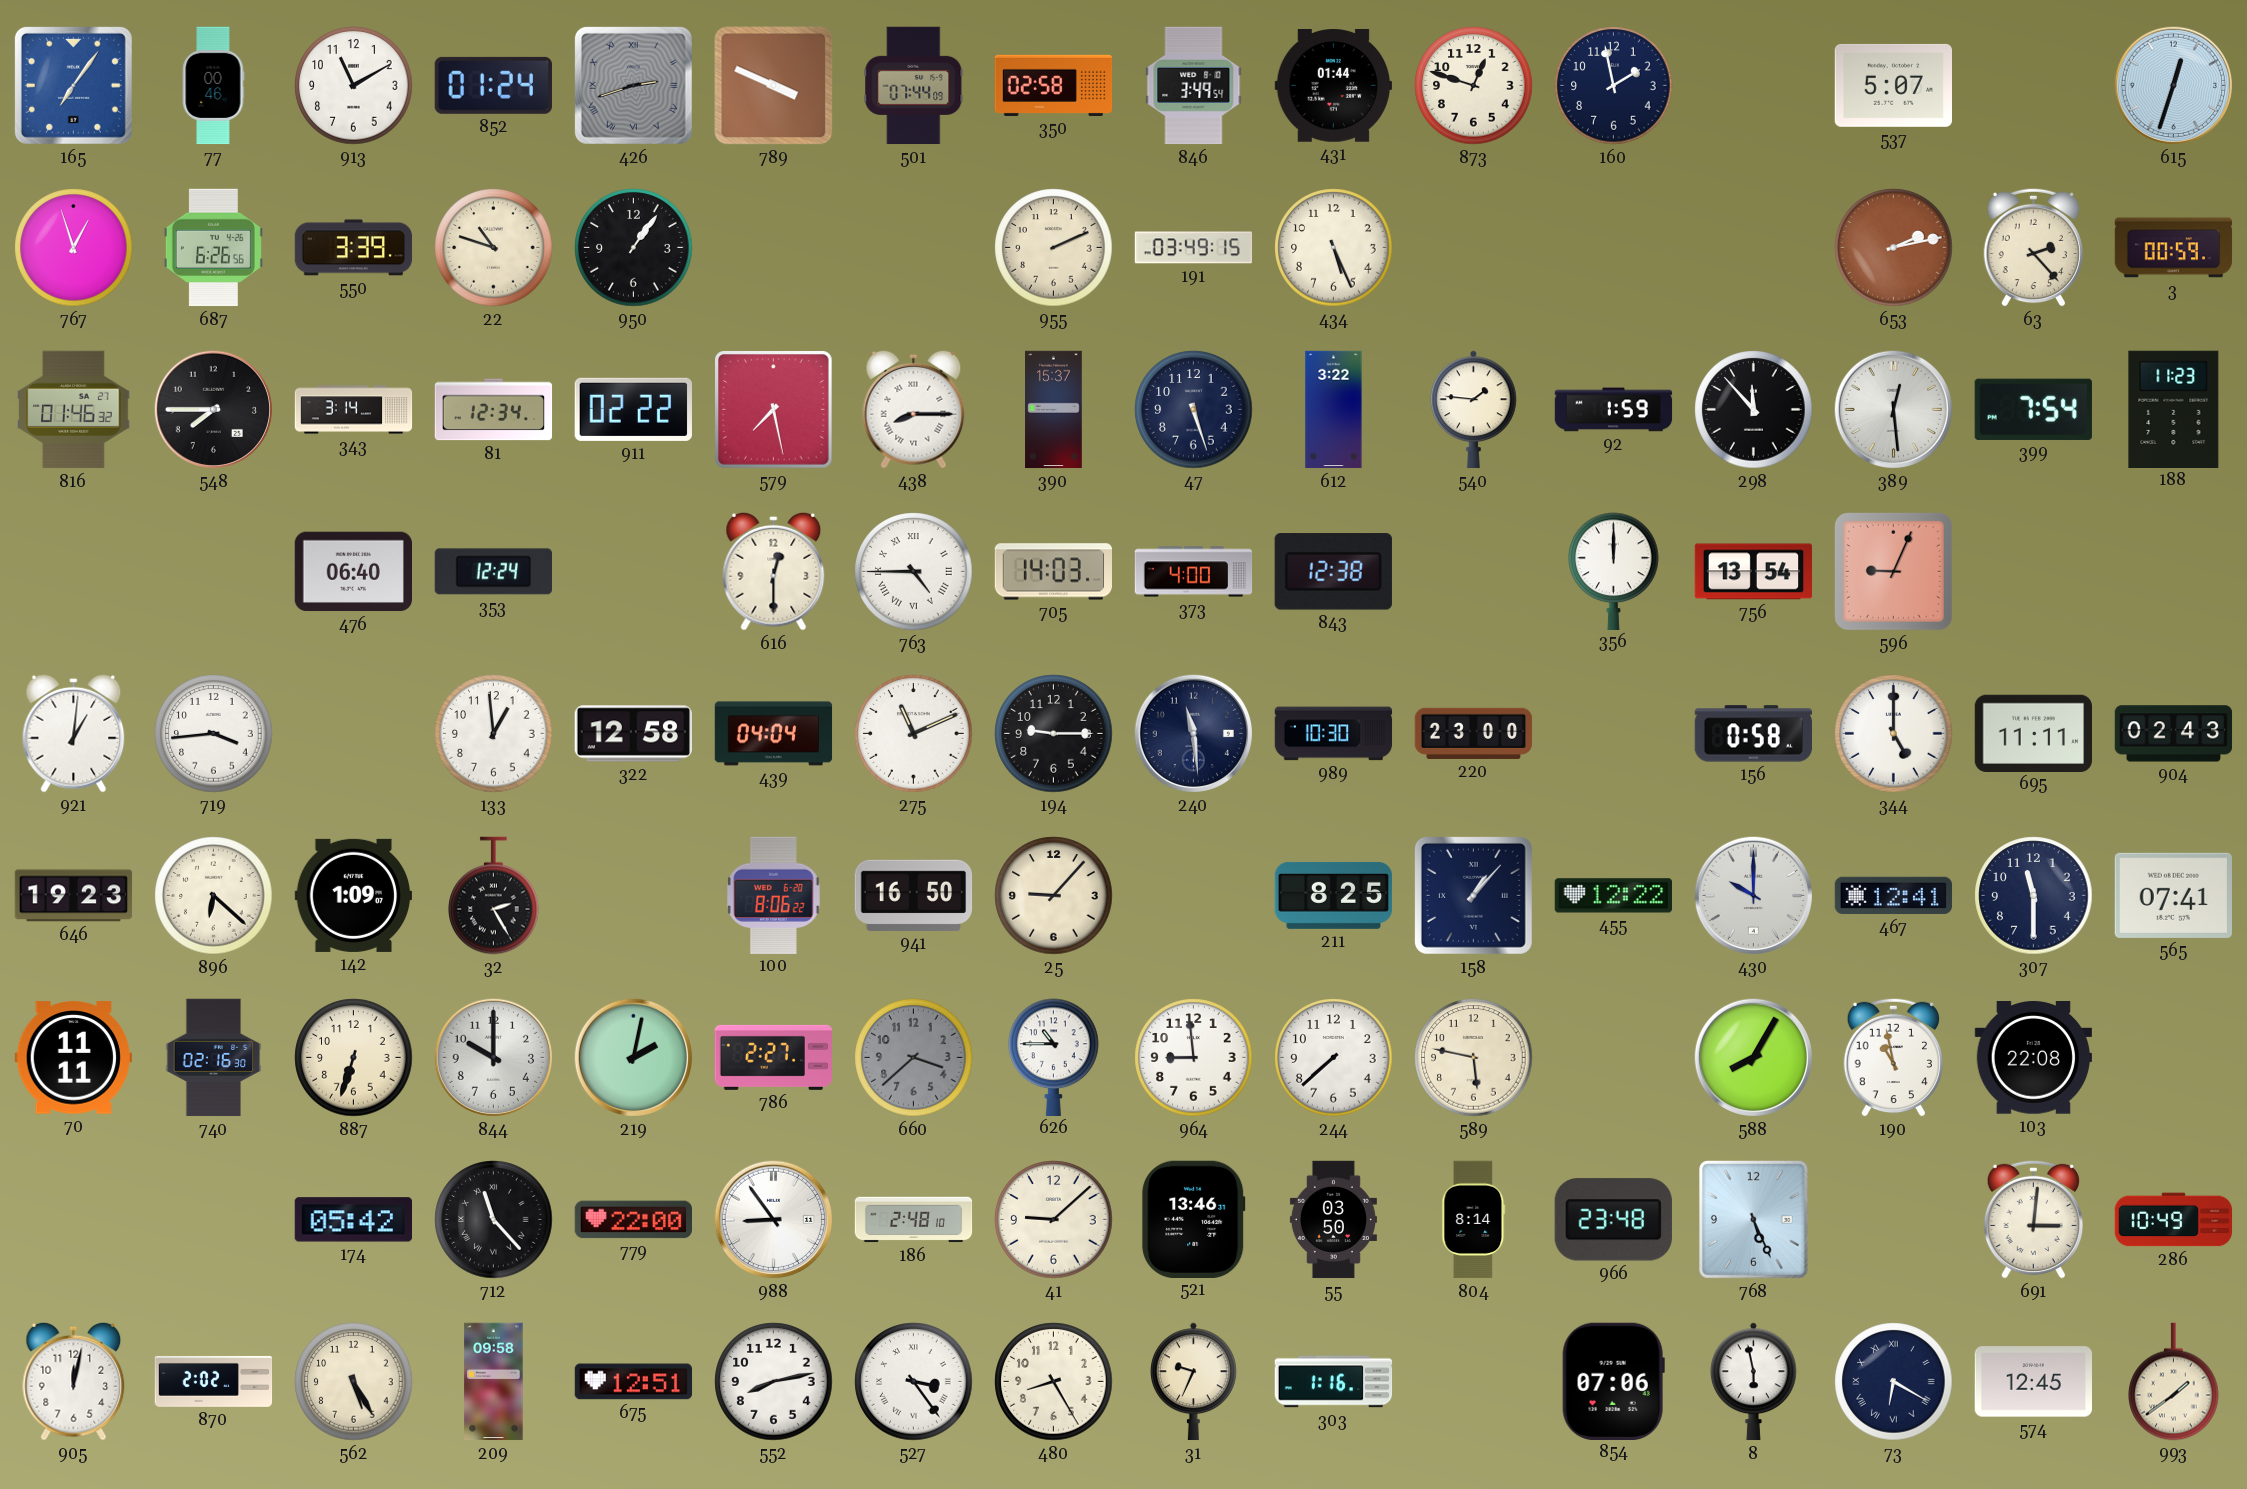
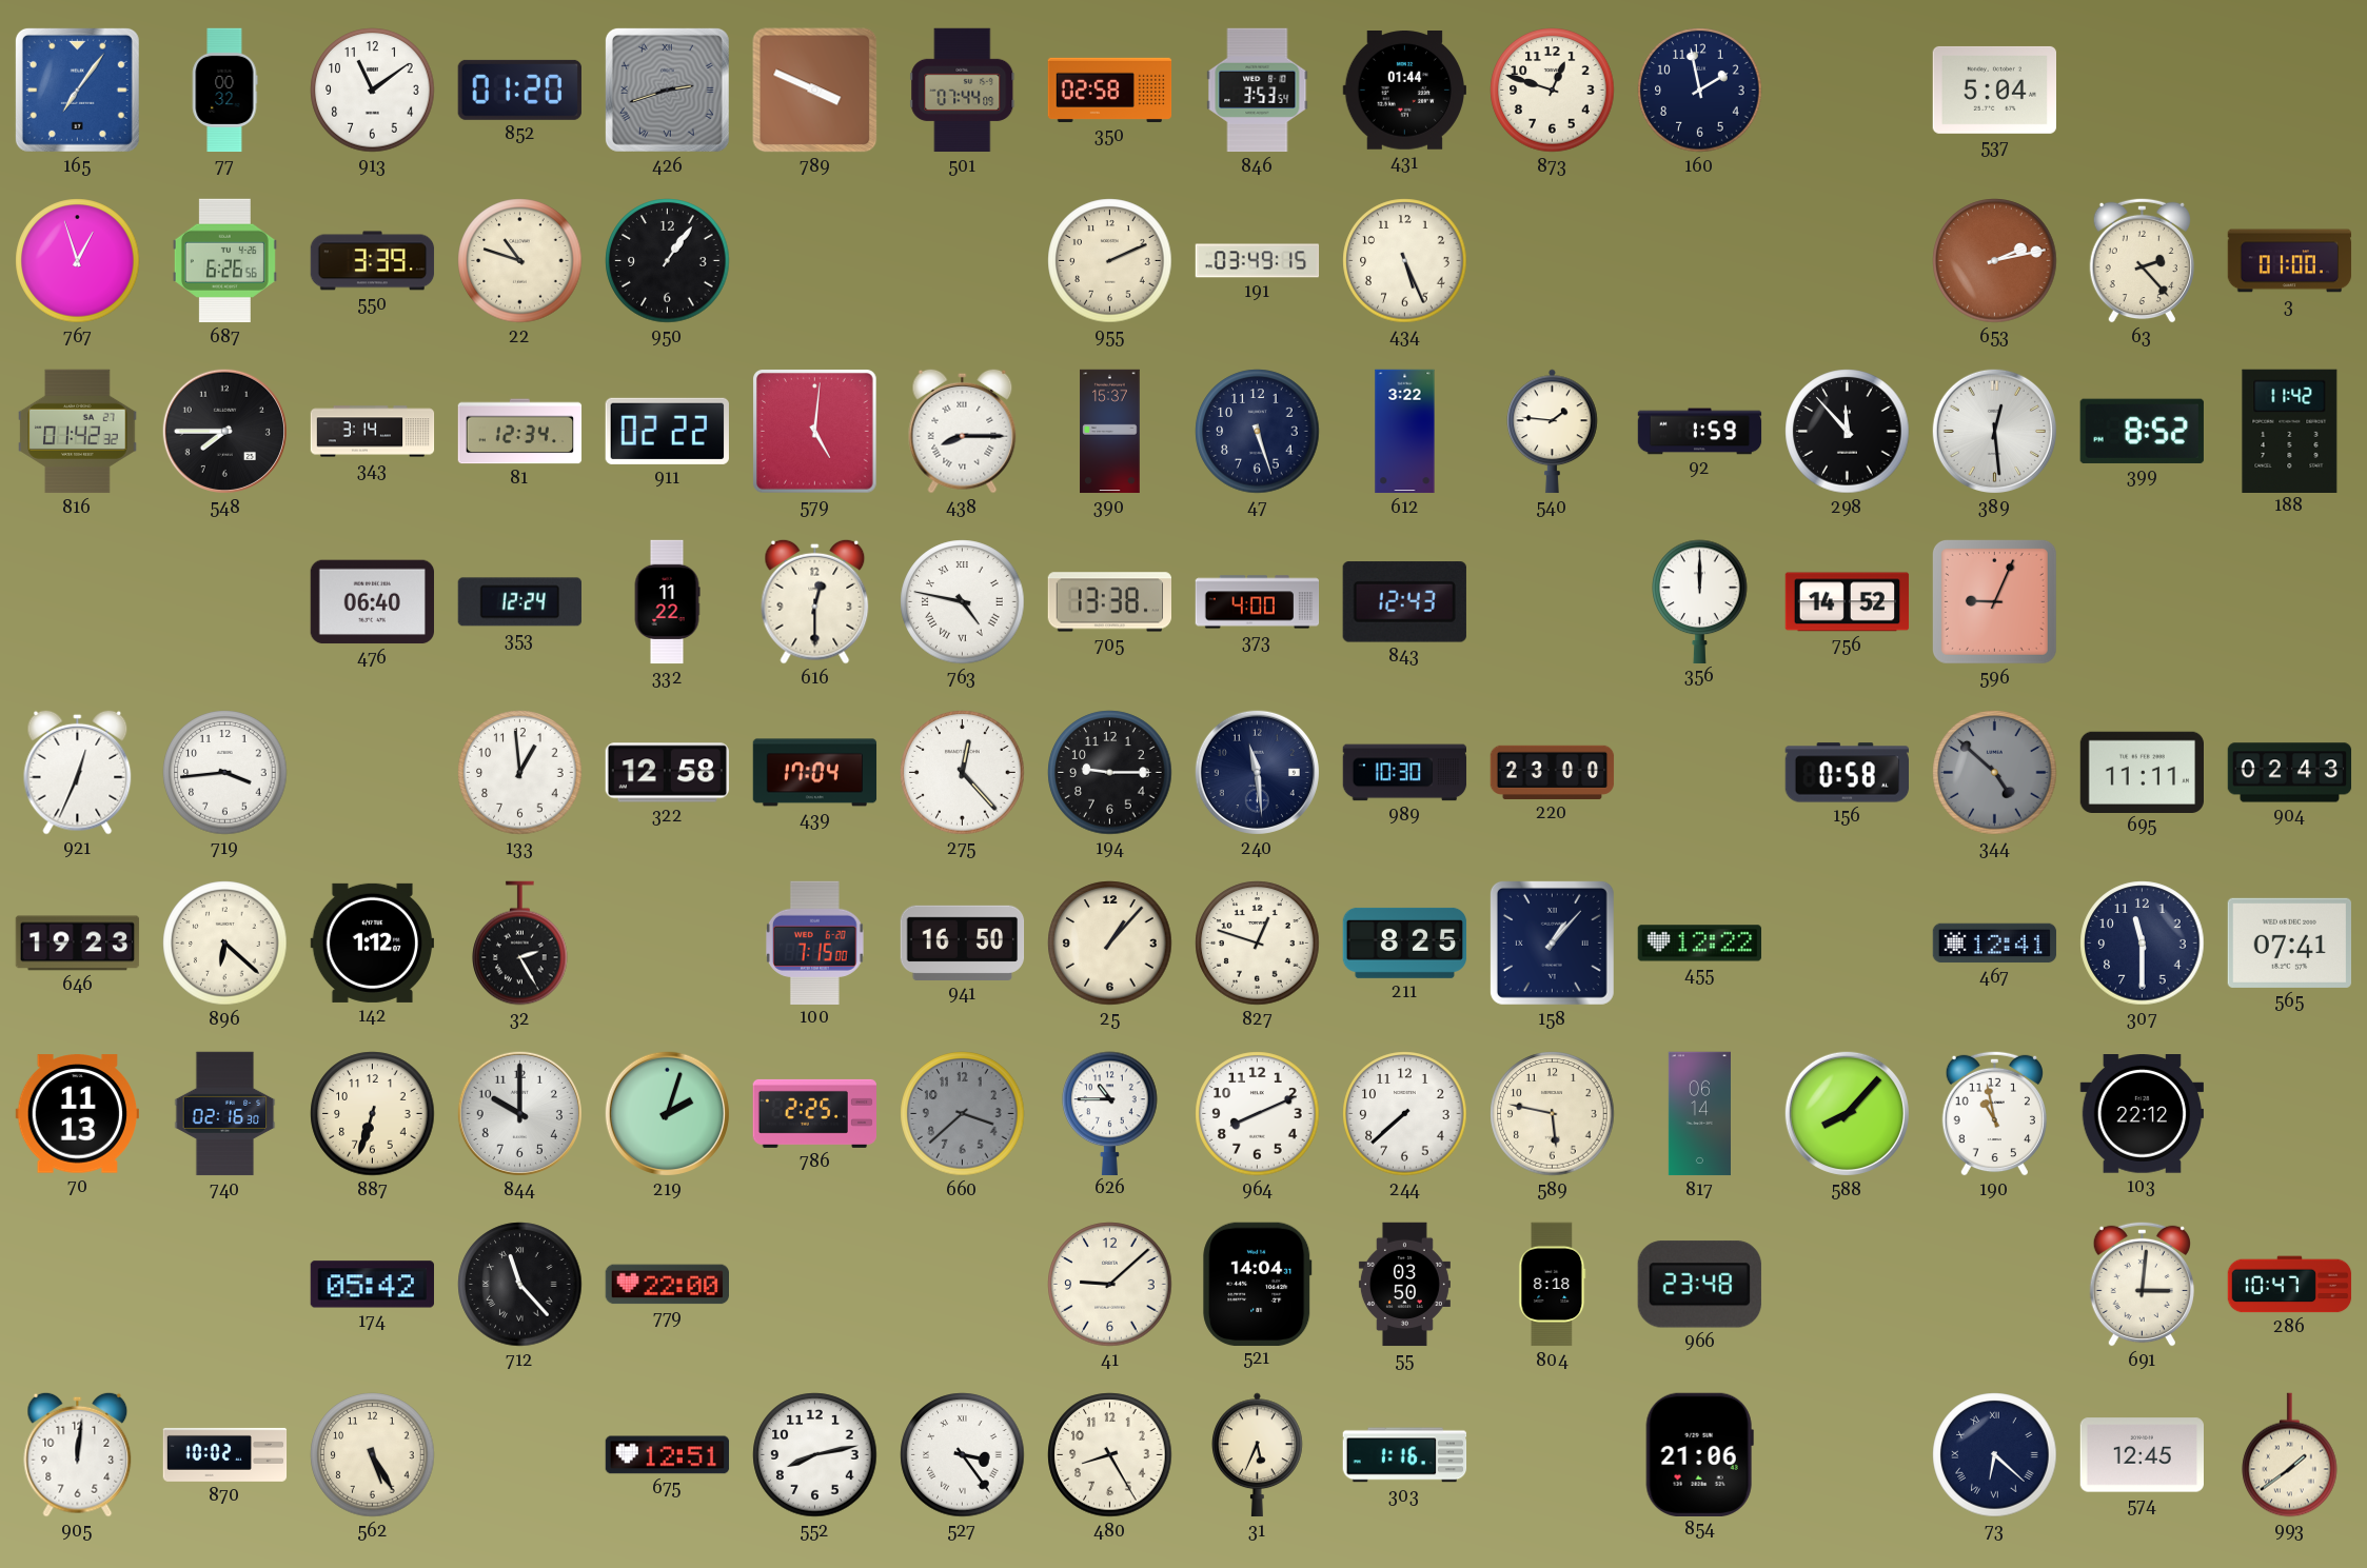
77: 00:46 -> 00:32 (224, 91)
913: 11:10 -> 11:09 (373, 91)
852: 01:24 -> 01:20 (519, 90)
846: 3:49 -> 3:53 (1258, 91)
537: 5:07 -> 5:04 (1994, 90)
615: 12:33 -> none (2173, 85)
3: 00:59 -> 01:00 (2290, 261)
816: 01:46 -> 01:42 (78, 432)
579: 7:28 -> 5:01 (815, 432)
399: 7:54 -> 8:52 (2142, 431)
188: 11:23 -> 11:42 (2290, 431)
332: none -> 11:22 (667, 602)
763: 4:45 -> 4:47 (963, 602)
705: 14:03 -> 13:38 (1109, 602)
843: 12:38 -> 12:43 (1404, 602)
756: 13:54 -> 14:52 (1848, 602)
921: 1:01 -> 12:34 (78, 772)
439: 04:04 -> 17:04 (815, 773)
275: 11:11 -> 12:23 (963, 773)
344: 5:00 -> 4:52 (1995, 773)
344 dial: white -> grey (1995, 773)
142: 1:09 -> 1:12 (372, 942)
100: 8:06 -> 7:15 (815, 942)
25: 9:07 -> 1:07 (1110, 944)
827: none -> 12:48 (1258, 944)
430: 10:00 -> none (1753, 895)
70: 11:11 -> 11:13 (77, 1114)
219: 2:02 -> 2:03 (667, 1113)
786: 2:27 -> 2:25 (814, 1113)
964: 8:59 -> 8:11 (1258, 1114)
817: none -> 06:14 (1699, 1114)
588: 8:05 -> 8:07 (1847, 1113)
103: 22:08 -> 22:12 (2142, 1114)
988: 8:54 -> none (773, 1219)
186: 2:48 -> none (914, 1220)
521: 13:46 -> 14:04 (1258, 1284)
804: 8:14 -> 8:18 (1553, 1285)
768: 5:26 -> none (1754, 1220)
286: 10:49 -> 10:47 (2290, 1285)
905: 12:02 -> 12:01 (78, 1454)
870: 2:02 -> 10:02 (225, 1454)
209: 09:58 -> none (494, 1382)
31: 9:34 -> 5:34 (1258, 1455)
854: 07:06 -> 21:06 (1699, 1454)
8: 5:58 -> none (1754, 1382)
73: 6:20 -> 6:22 (1995, 1455)
